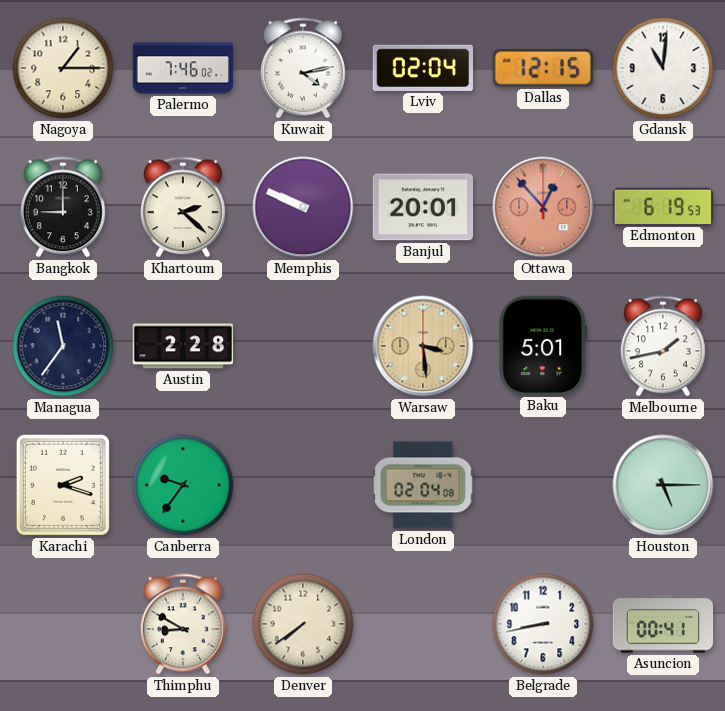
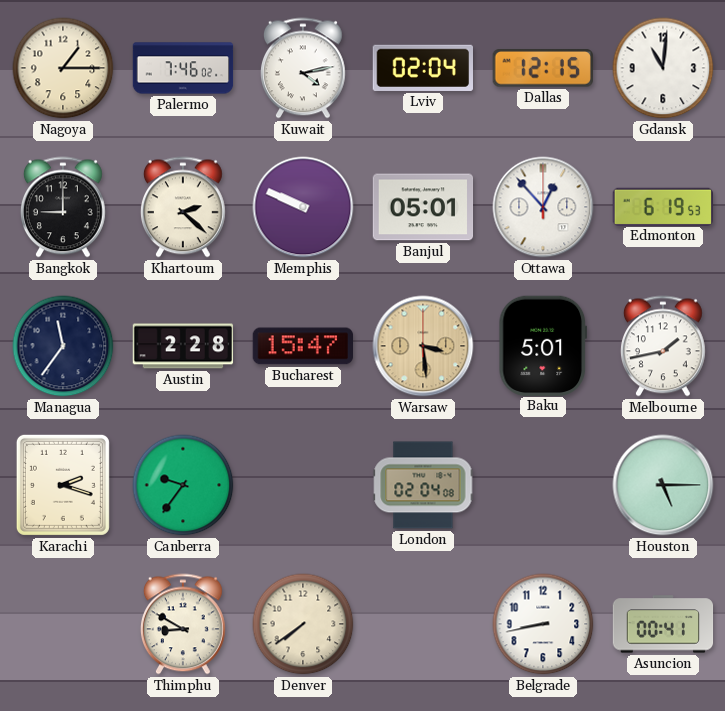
Banjul: 20:01 -> 05:01 (423, 207)
Ottawa dial: salmon -> white (543, 207)
Bucharest: none -> 15:47 (302, 346)
